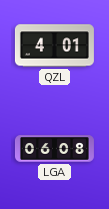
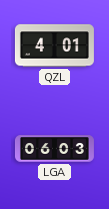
LGA: 06:08 -> 06:03 (54, 149)
